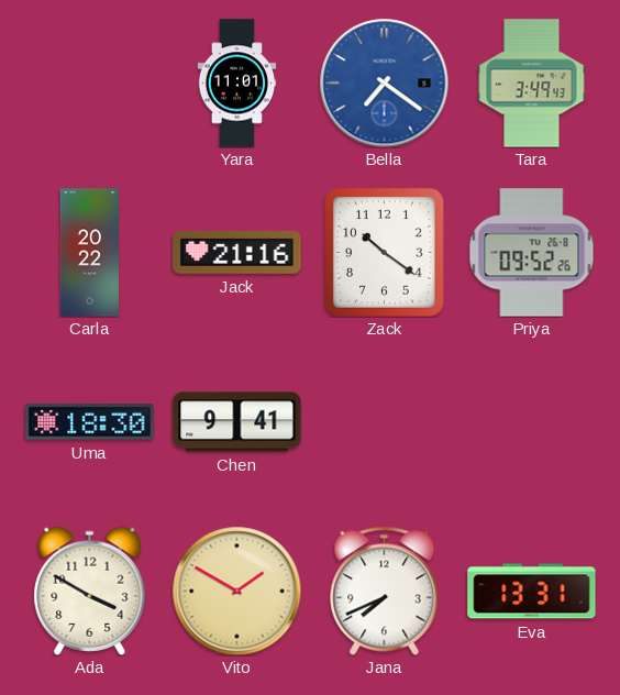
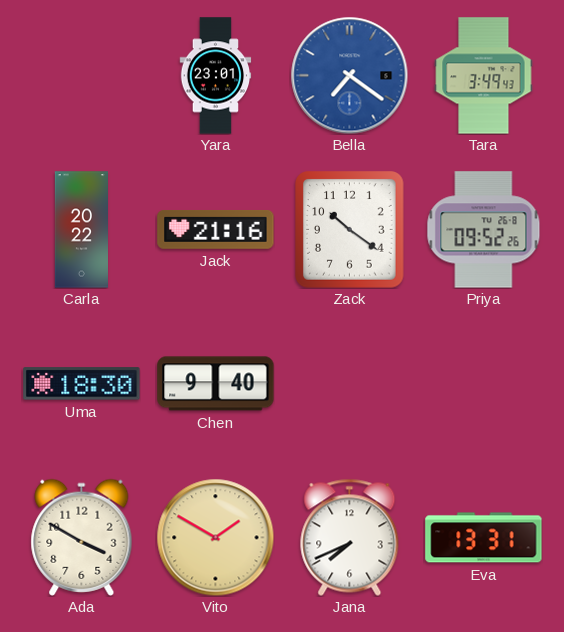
Yara: 11:01 -> 23:01 (216, 76)
Chen: 9:41 -> 9:40 (216, 384)
